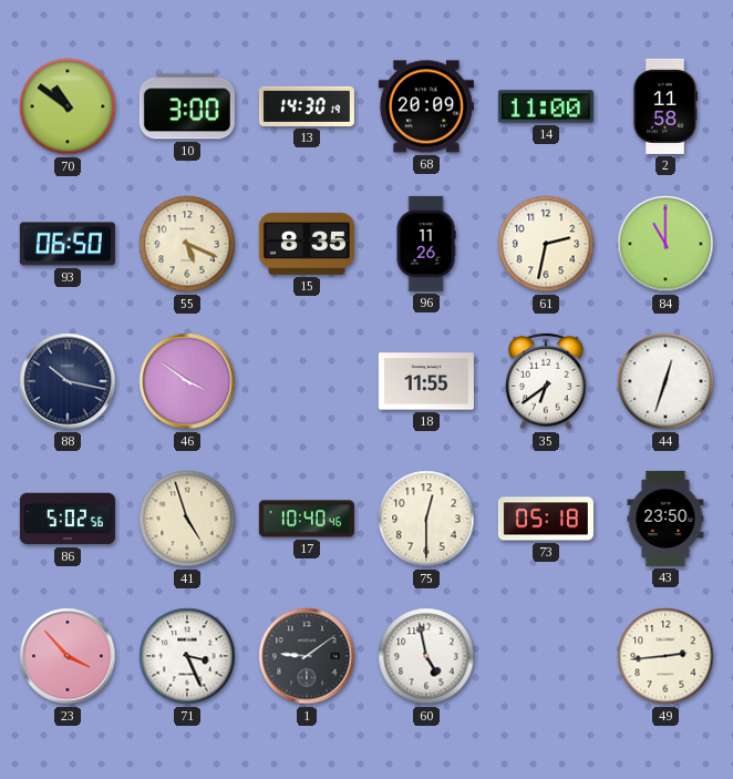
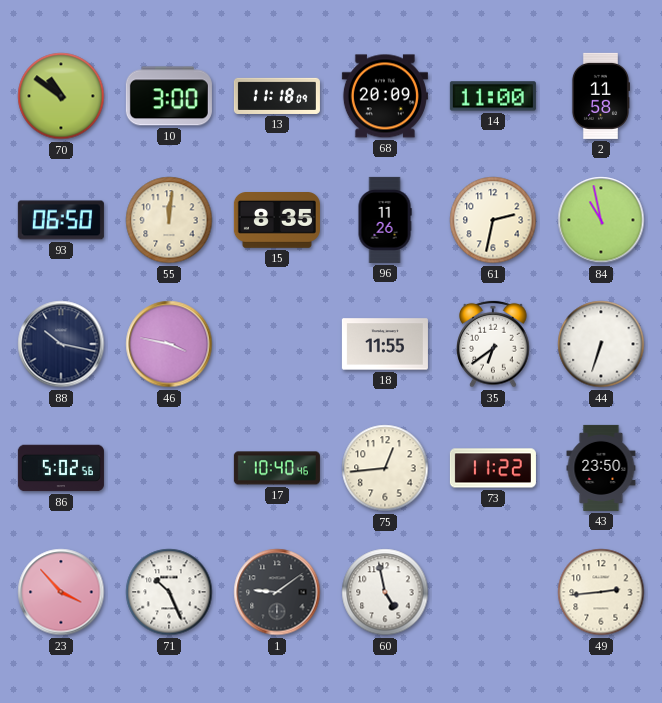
13: 14:30 -> 11:18 (277, 96)
55: 5:19 -> 12:01 (169, 220)
84: 11:00 -> 10:58 (601, 220)
46: 3:51 -> 3:47 (169, 344)
44: 12:33 -> 6:33 (601, 344)
41: 4:57 -> none (187, 519)
75: 12:30 -> 12:44 (385, 468)
73: 05:18 -> 11:22 (493, 468)
71: 3:26 -> 10:26 (169, 592)
